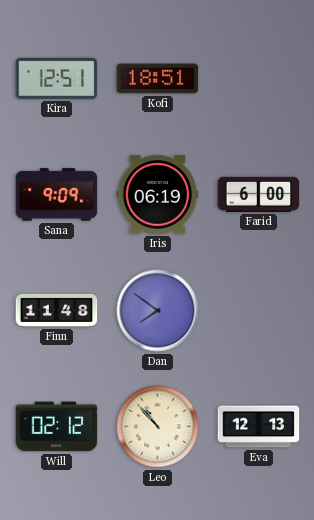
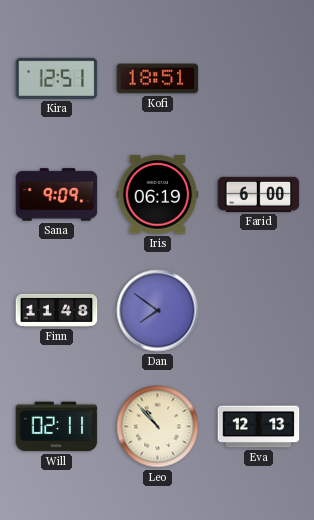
Will: 02:12 -> 02:11 (57, 427)
